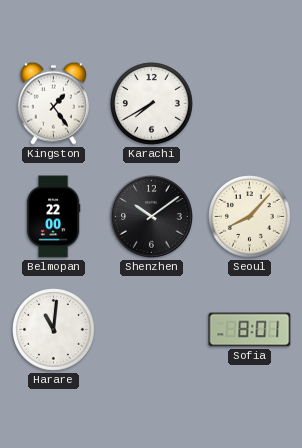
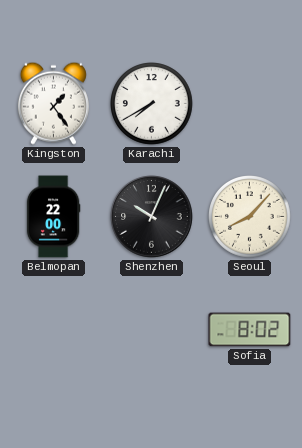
Shenzhen: 10:09 -> 10:04 (152, 217)
Harare: 11:01 -> none (54, 330)
Sofia: 8:01 -> 8:02 (250, 330)
